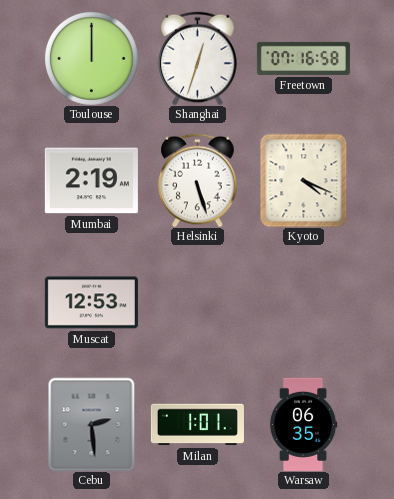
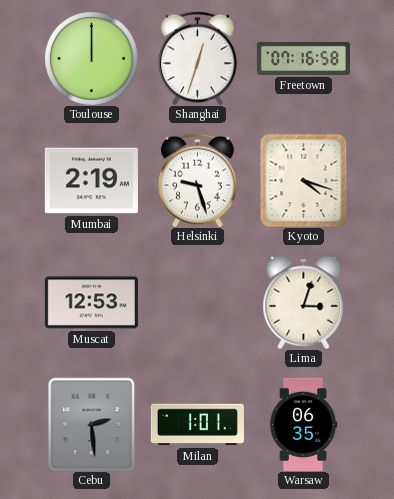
Helsinki: 5:27 -> 9:27 (198, 180)
Kyoto: 4:19 -> 4:18 (304, 180)
Lima: none -> 3:03 (304, 302)
